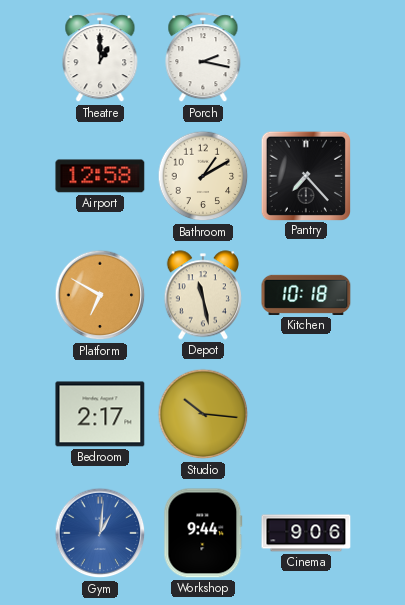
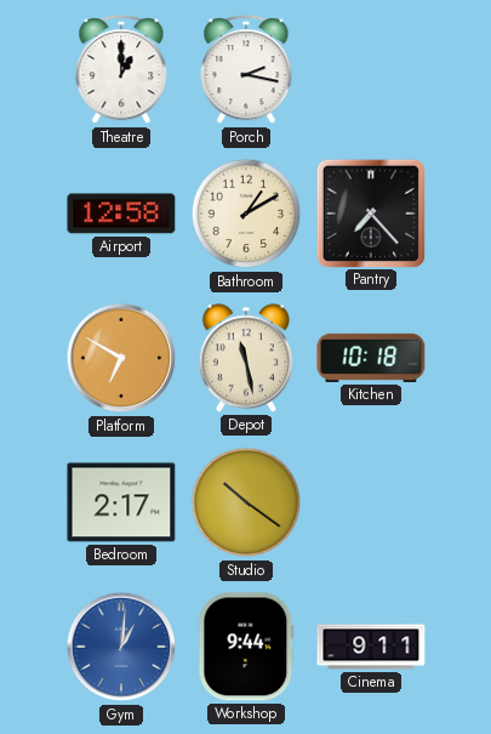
Studio: 10:16 -> 10:21 (246, 502)
Cinema: 9:06 -> 9:11 (371, 647)
